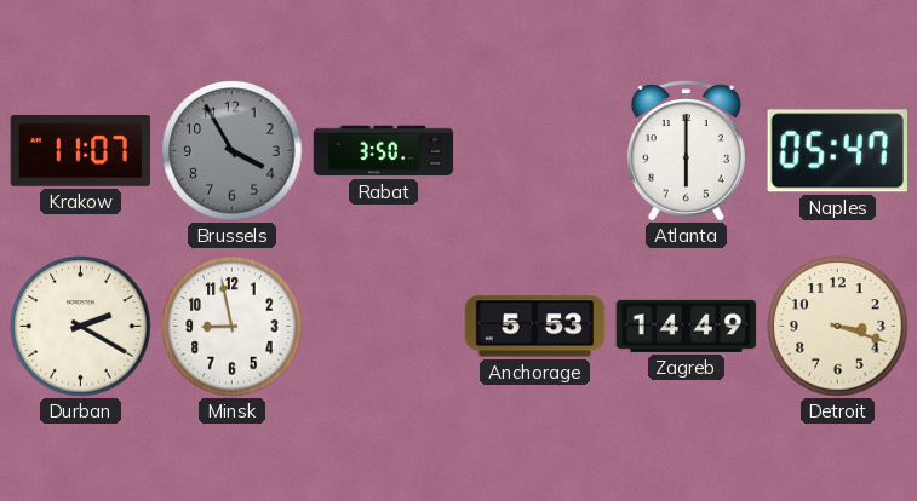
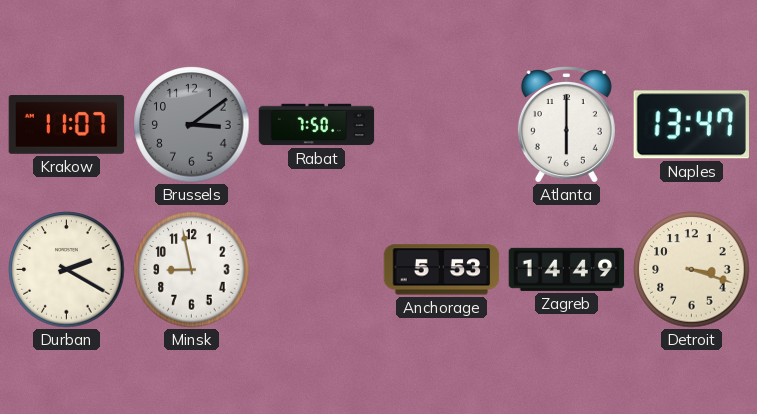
Brussels: 3:55 -> 3:09 (192, 125)
Rabat: 3:50 -> 7:50 (317, 125)
Naples: 05:47 -> 13:47 (691, 125)
